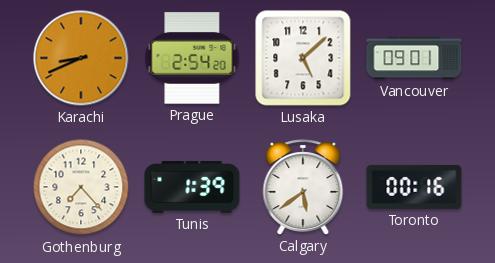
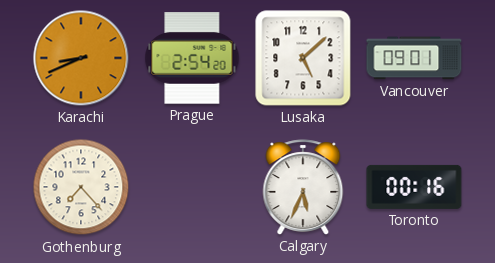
Tunis: 1:39 -> none (192, 187)
Calgary: 5:39 -> 5:34 (303, 187)
